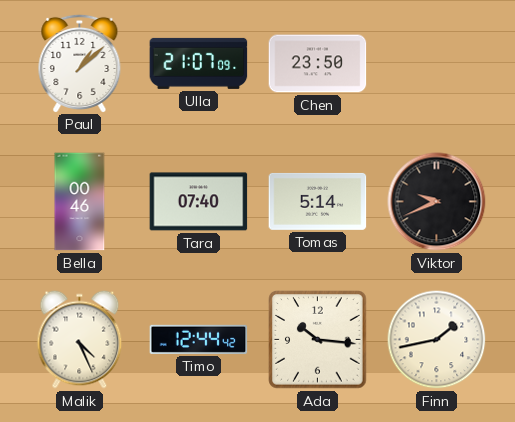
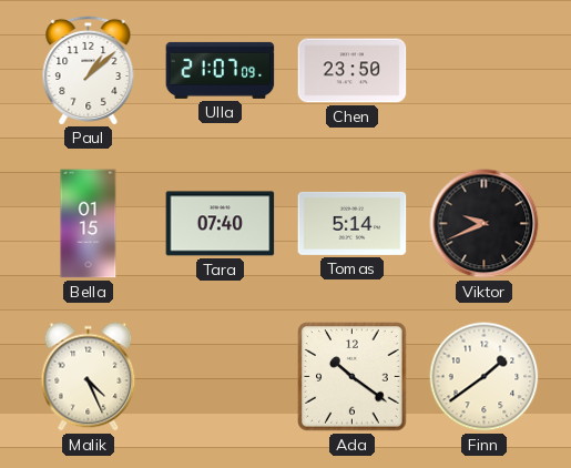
Bella: 00:46 -> 01:15 (89, 224)
Timo: 12:44 -> none (199, 339)
Ada: 10:16 -> 10:21 (353, 377)
Finn: 1:43 -> 1:39 (485, 377)
